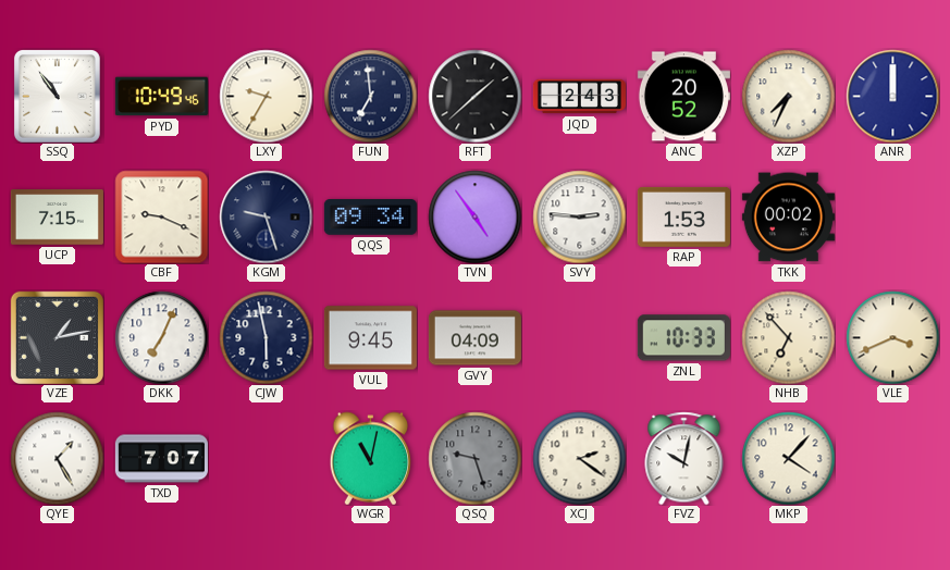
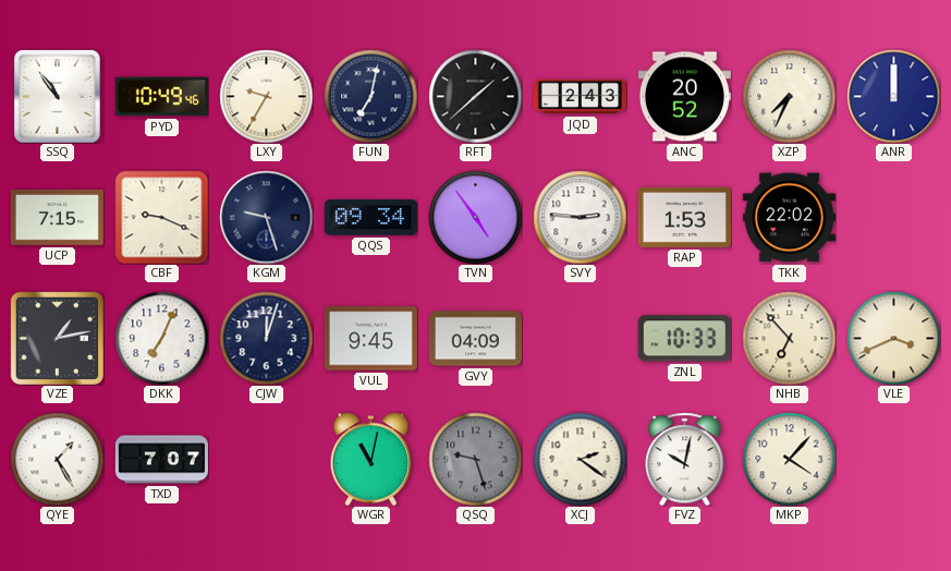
FUN: 6:59 -> 7:02 (370, 96)
TKK: 00:02 -> 22:02 (789, 218)
CJW: 5:58 -> 12:03 (266, 338)
